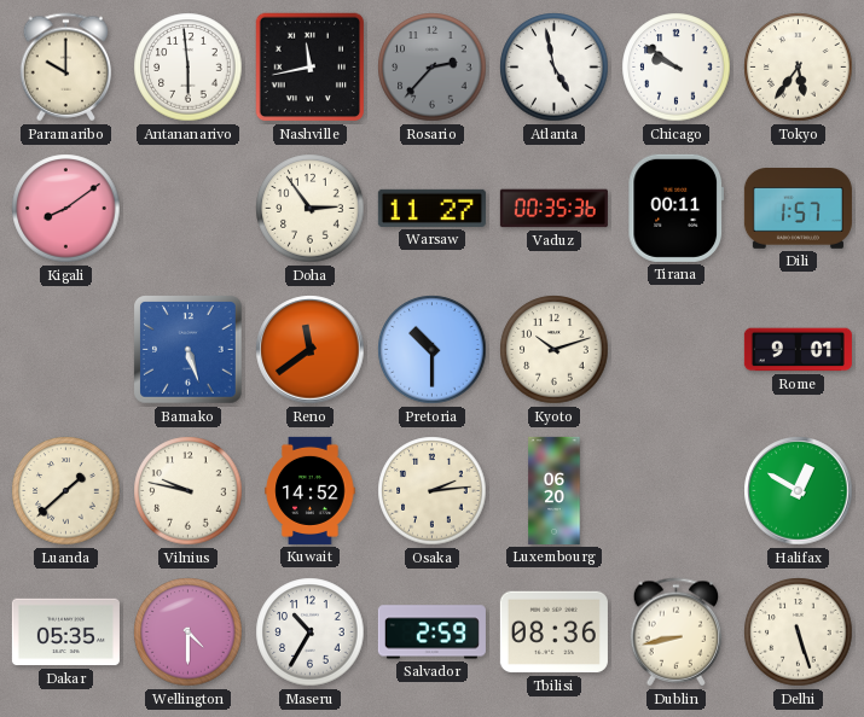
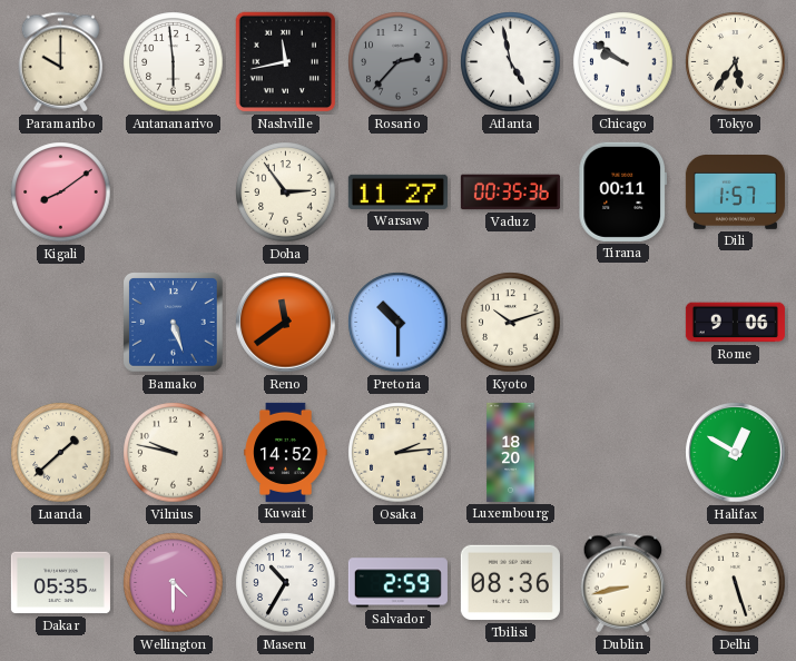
Rome: 9:01 -> 9:06 (735, 323)
Luxembourg: 06:20 -> 18:20 (511, 452)
